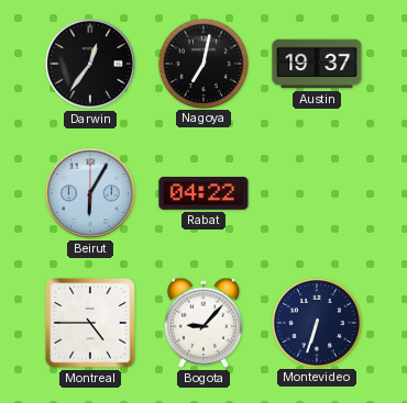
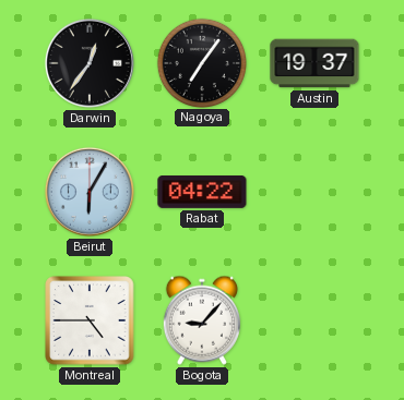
Nagoya: 7:02 -> 7:06 (201, 62)
Montevideo: 6:33 -> none (316, 322)
